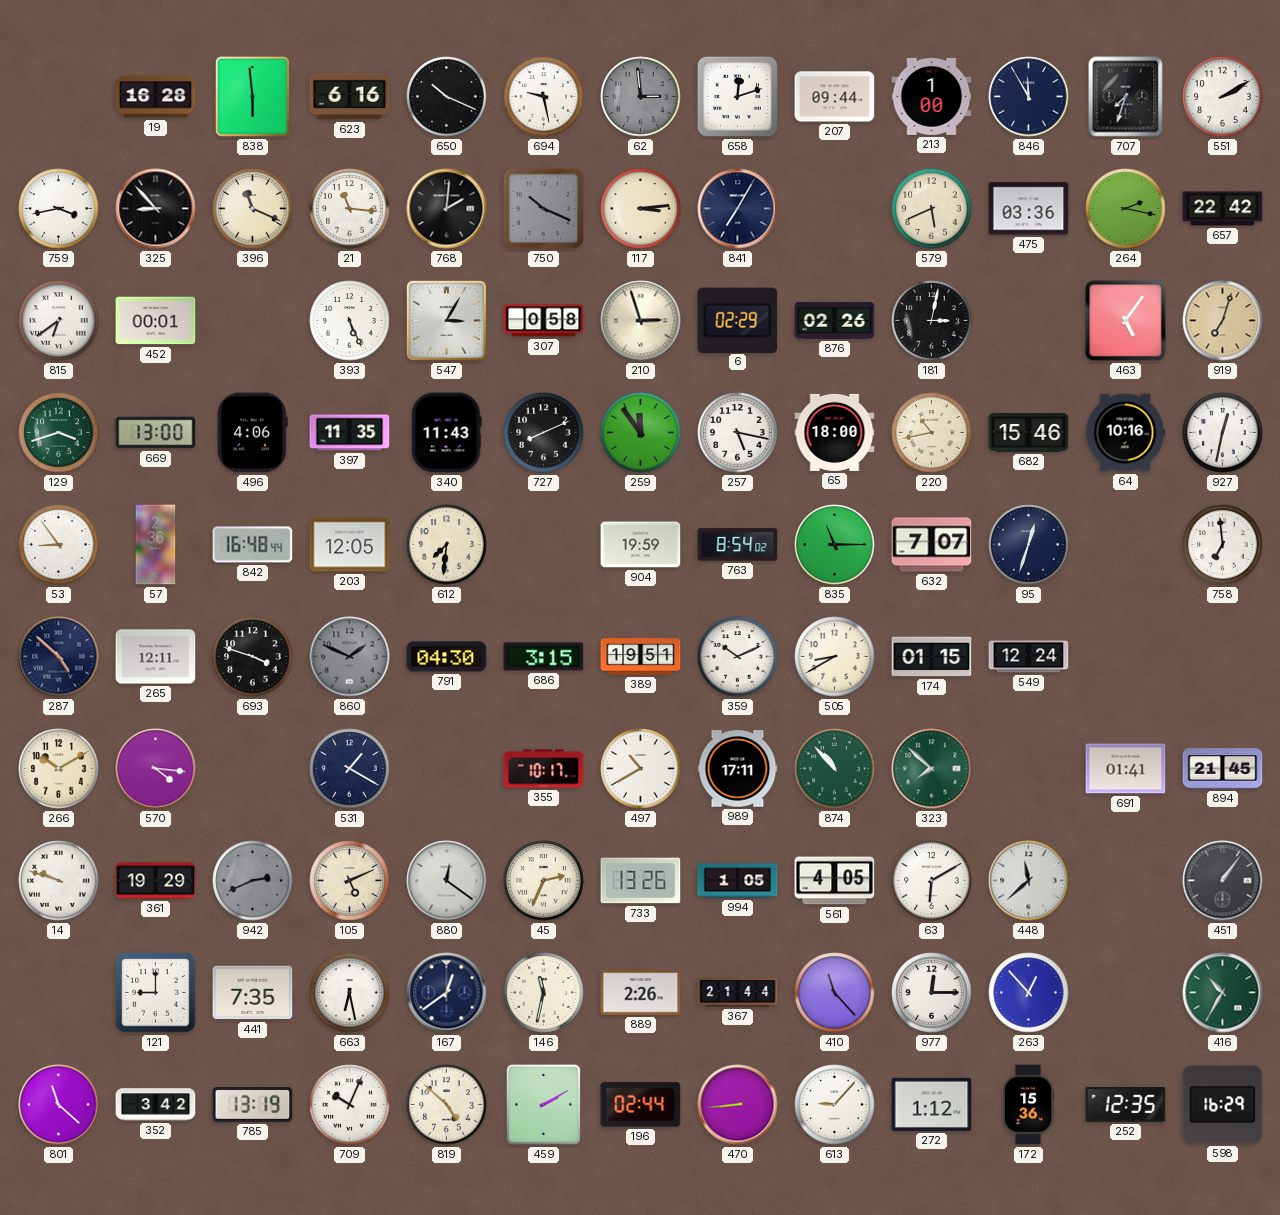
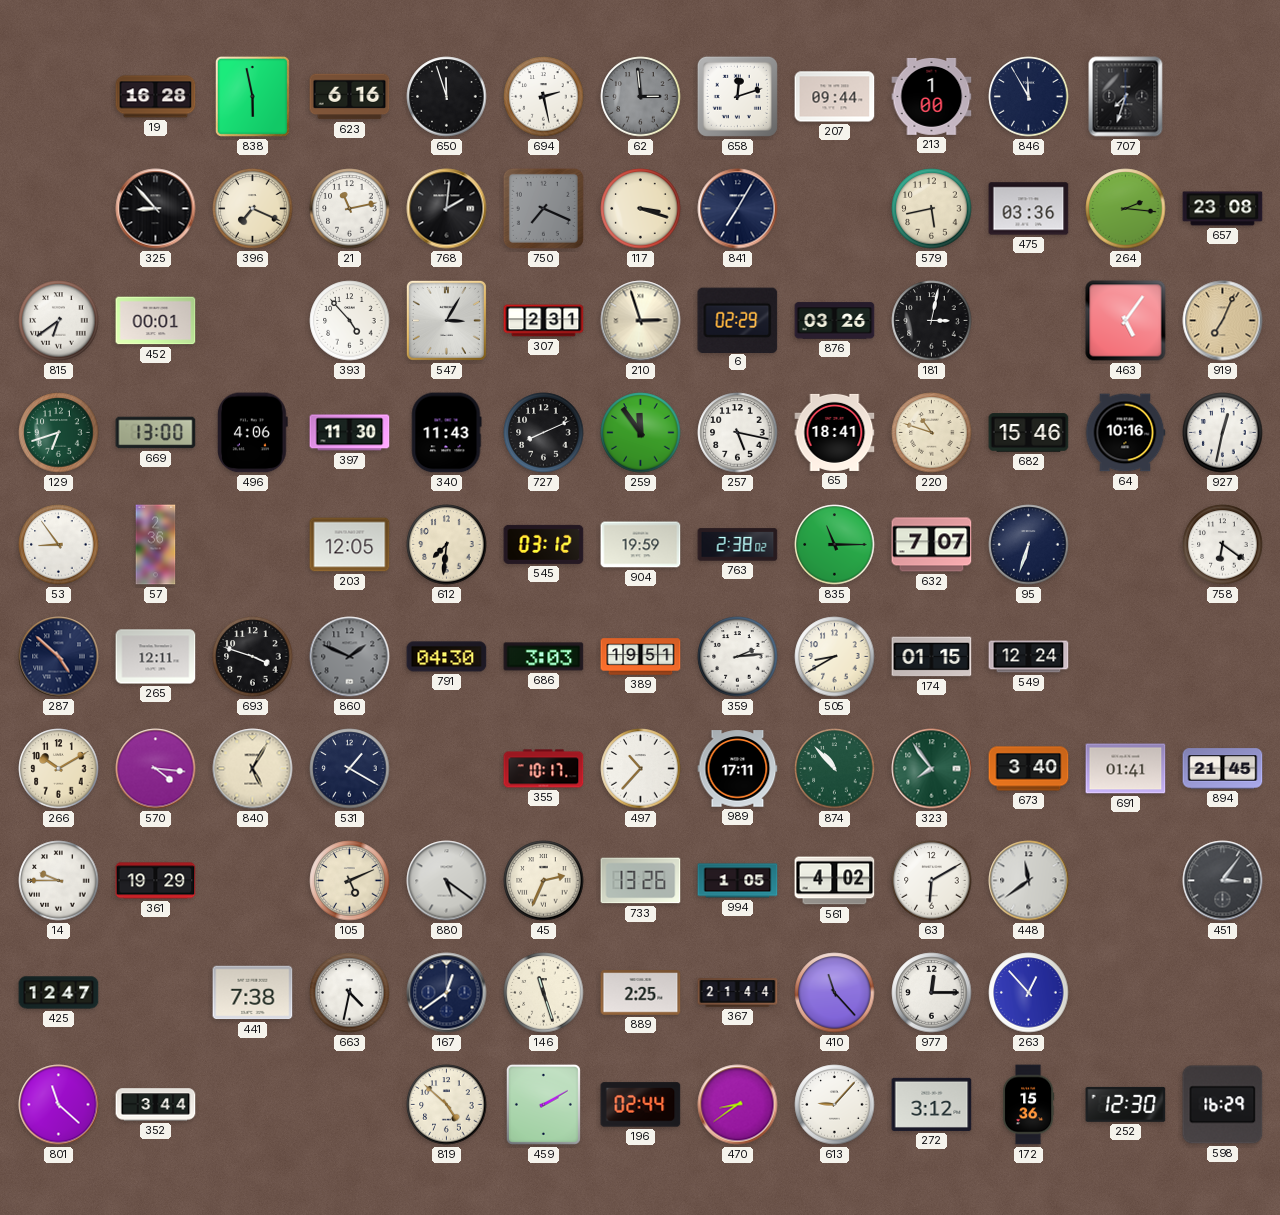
838: 5:59 -> 5:58 (252, 96)
650: 10:19 -> 11:57 (447, 97)
694: 9:28 -> 2:28 (544, 97)
551: 2:10 -> none (1223, 97)
759: 3:43 -> none (59, 209)
396: 11:19 -> 7:19 (253, 209)
21: 11:16 -> 11:13 (350, 209)
750: 10:19 -> 7:19 (543, 208)
117: 3:14 -> 3:18 (641, 209)
579: 5:41 -> 5:43 (932, 209)
264: 2:17 -> 2:16 (1126, 209)
657: 22:42 -> 23:08 (1223, 209)
393: 5:26 -> 4:53 (350, 321)
307: 0:58 -> 2:31 (544, 321)
876: 02:26 -> 03:26 (835, 321)
919: 7:03 -> 7:04 (1223, 321)
129: 3:42 -> 6:42 (59, 433)
397: 11:35 -> 11:30 (350, 433)
65: 18:00 -> 18:41 (835, 432)
220: 10:43 -> 10:48 (932, 433)
842: 16:48 -> none (253, 545)
545: none -> 03:12 (544, 544)
763: 8:54 -> 2:38 (738, 545)
95: 12:33 -> 6:33 (1029, 545)
758: 6:59 -> 6:21 (1223, 545)
686: 3:15 -> 3:03 (544, 657)
359: 10:11 -> 2:14 (738, 657)
840: none -> 5:05 (253, 769)
497: 10:40 -> 10:37 (641, 769)
323: 7:52 -> 7:54 (932, 769)
673: none -> 3:40 (1029, 769)
14: 9:48 -> 9:45 (59, 881)
942: 2:41 -> none (253, 881)
880: 12:21 -> 5:21 (447, 881)
561: 4:05 -> 4:02 (835, 881)
448: 11:38 -> 11:39 (1029, 881)
451: 1:06 -> 3:06 (1223, 881)
425: none -> 12:47 (59, 993)
121: 9:00 -> none (156, 993)
441: 7:35 -> 7:38 (253, 993)
663: 6:28 -> 4:32 (350, 993)
146: 11:32 -> 11:27 (544, 993)
889: 2:26 -> 2:25 (641, 993)
416: 10:35 -> none (1223, 993)
352: 3:42 -> 3:44 (156, 1105)
785: 13:19 -> none (253, 1105)
709: 10:04 -> none (350, 1105)
470: 8:44 -> 8:39 (738, 1105)
272: 1:12 -> 3:12 (932, 1104)
252: 12:35 -> 12:30 (1126, 1104)
